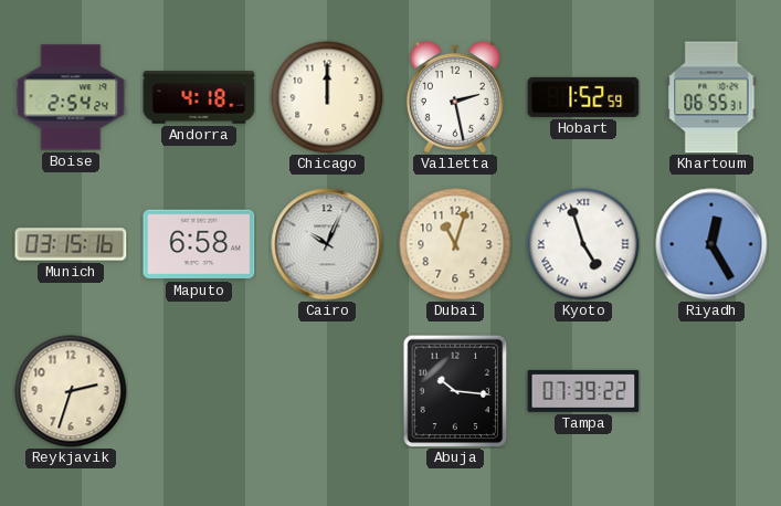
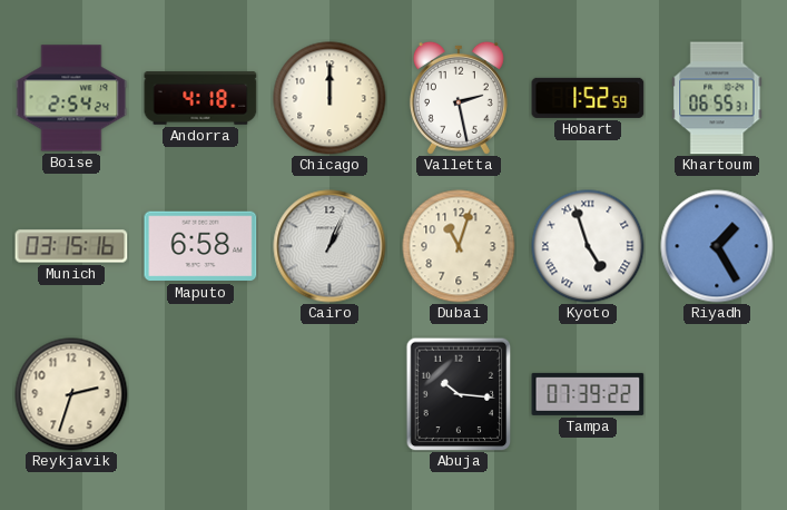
Cairo: 10:04 -> 1:04 (329, 246)
Riyadh: 12:25 -> 1:25 (717, 246)
